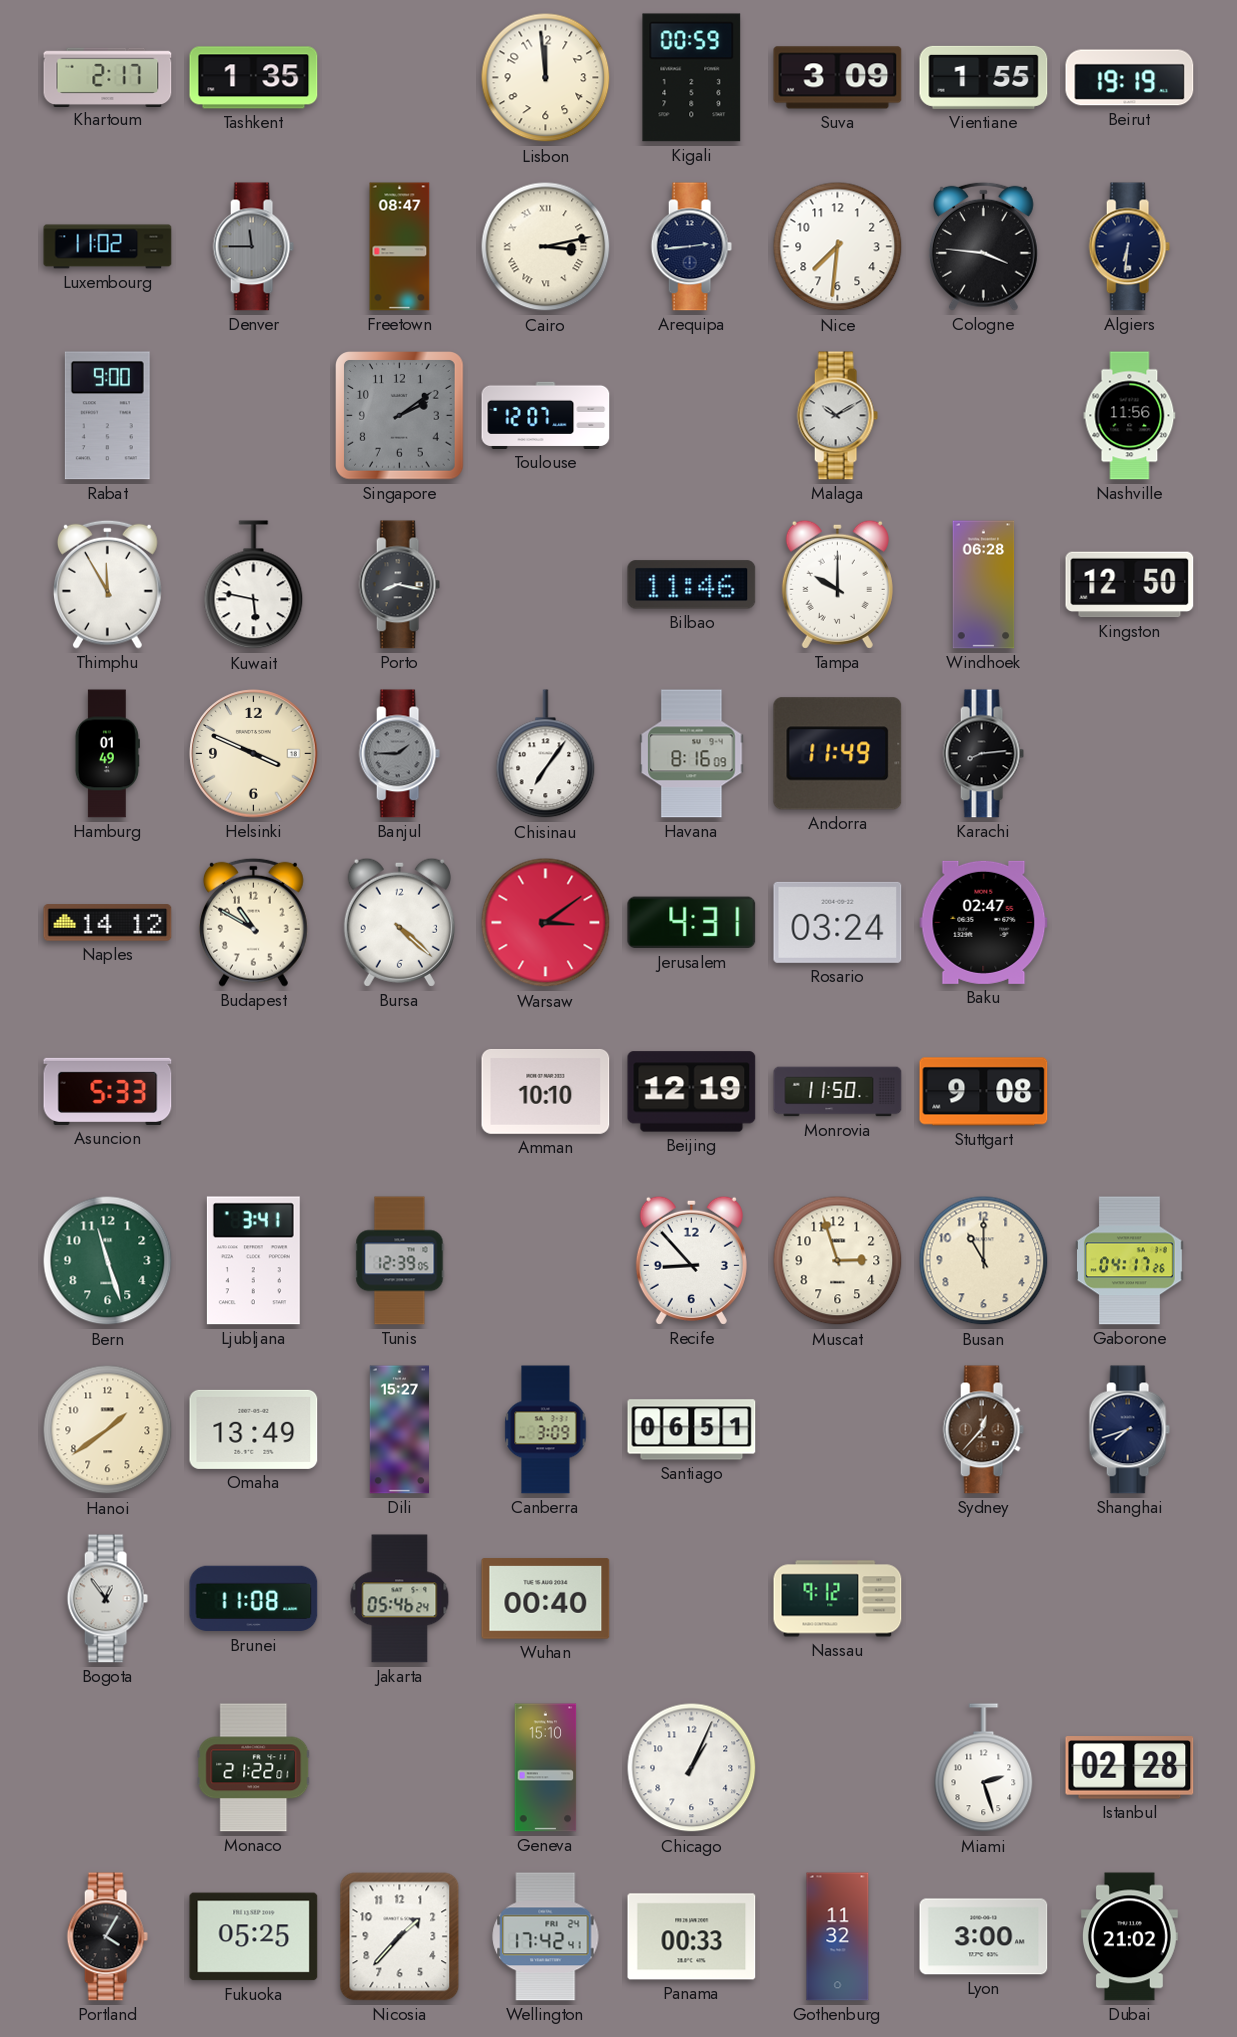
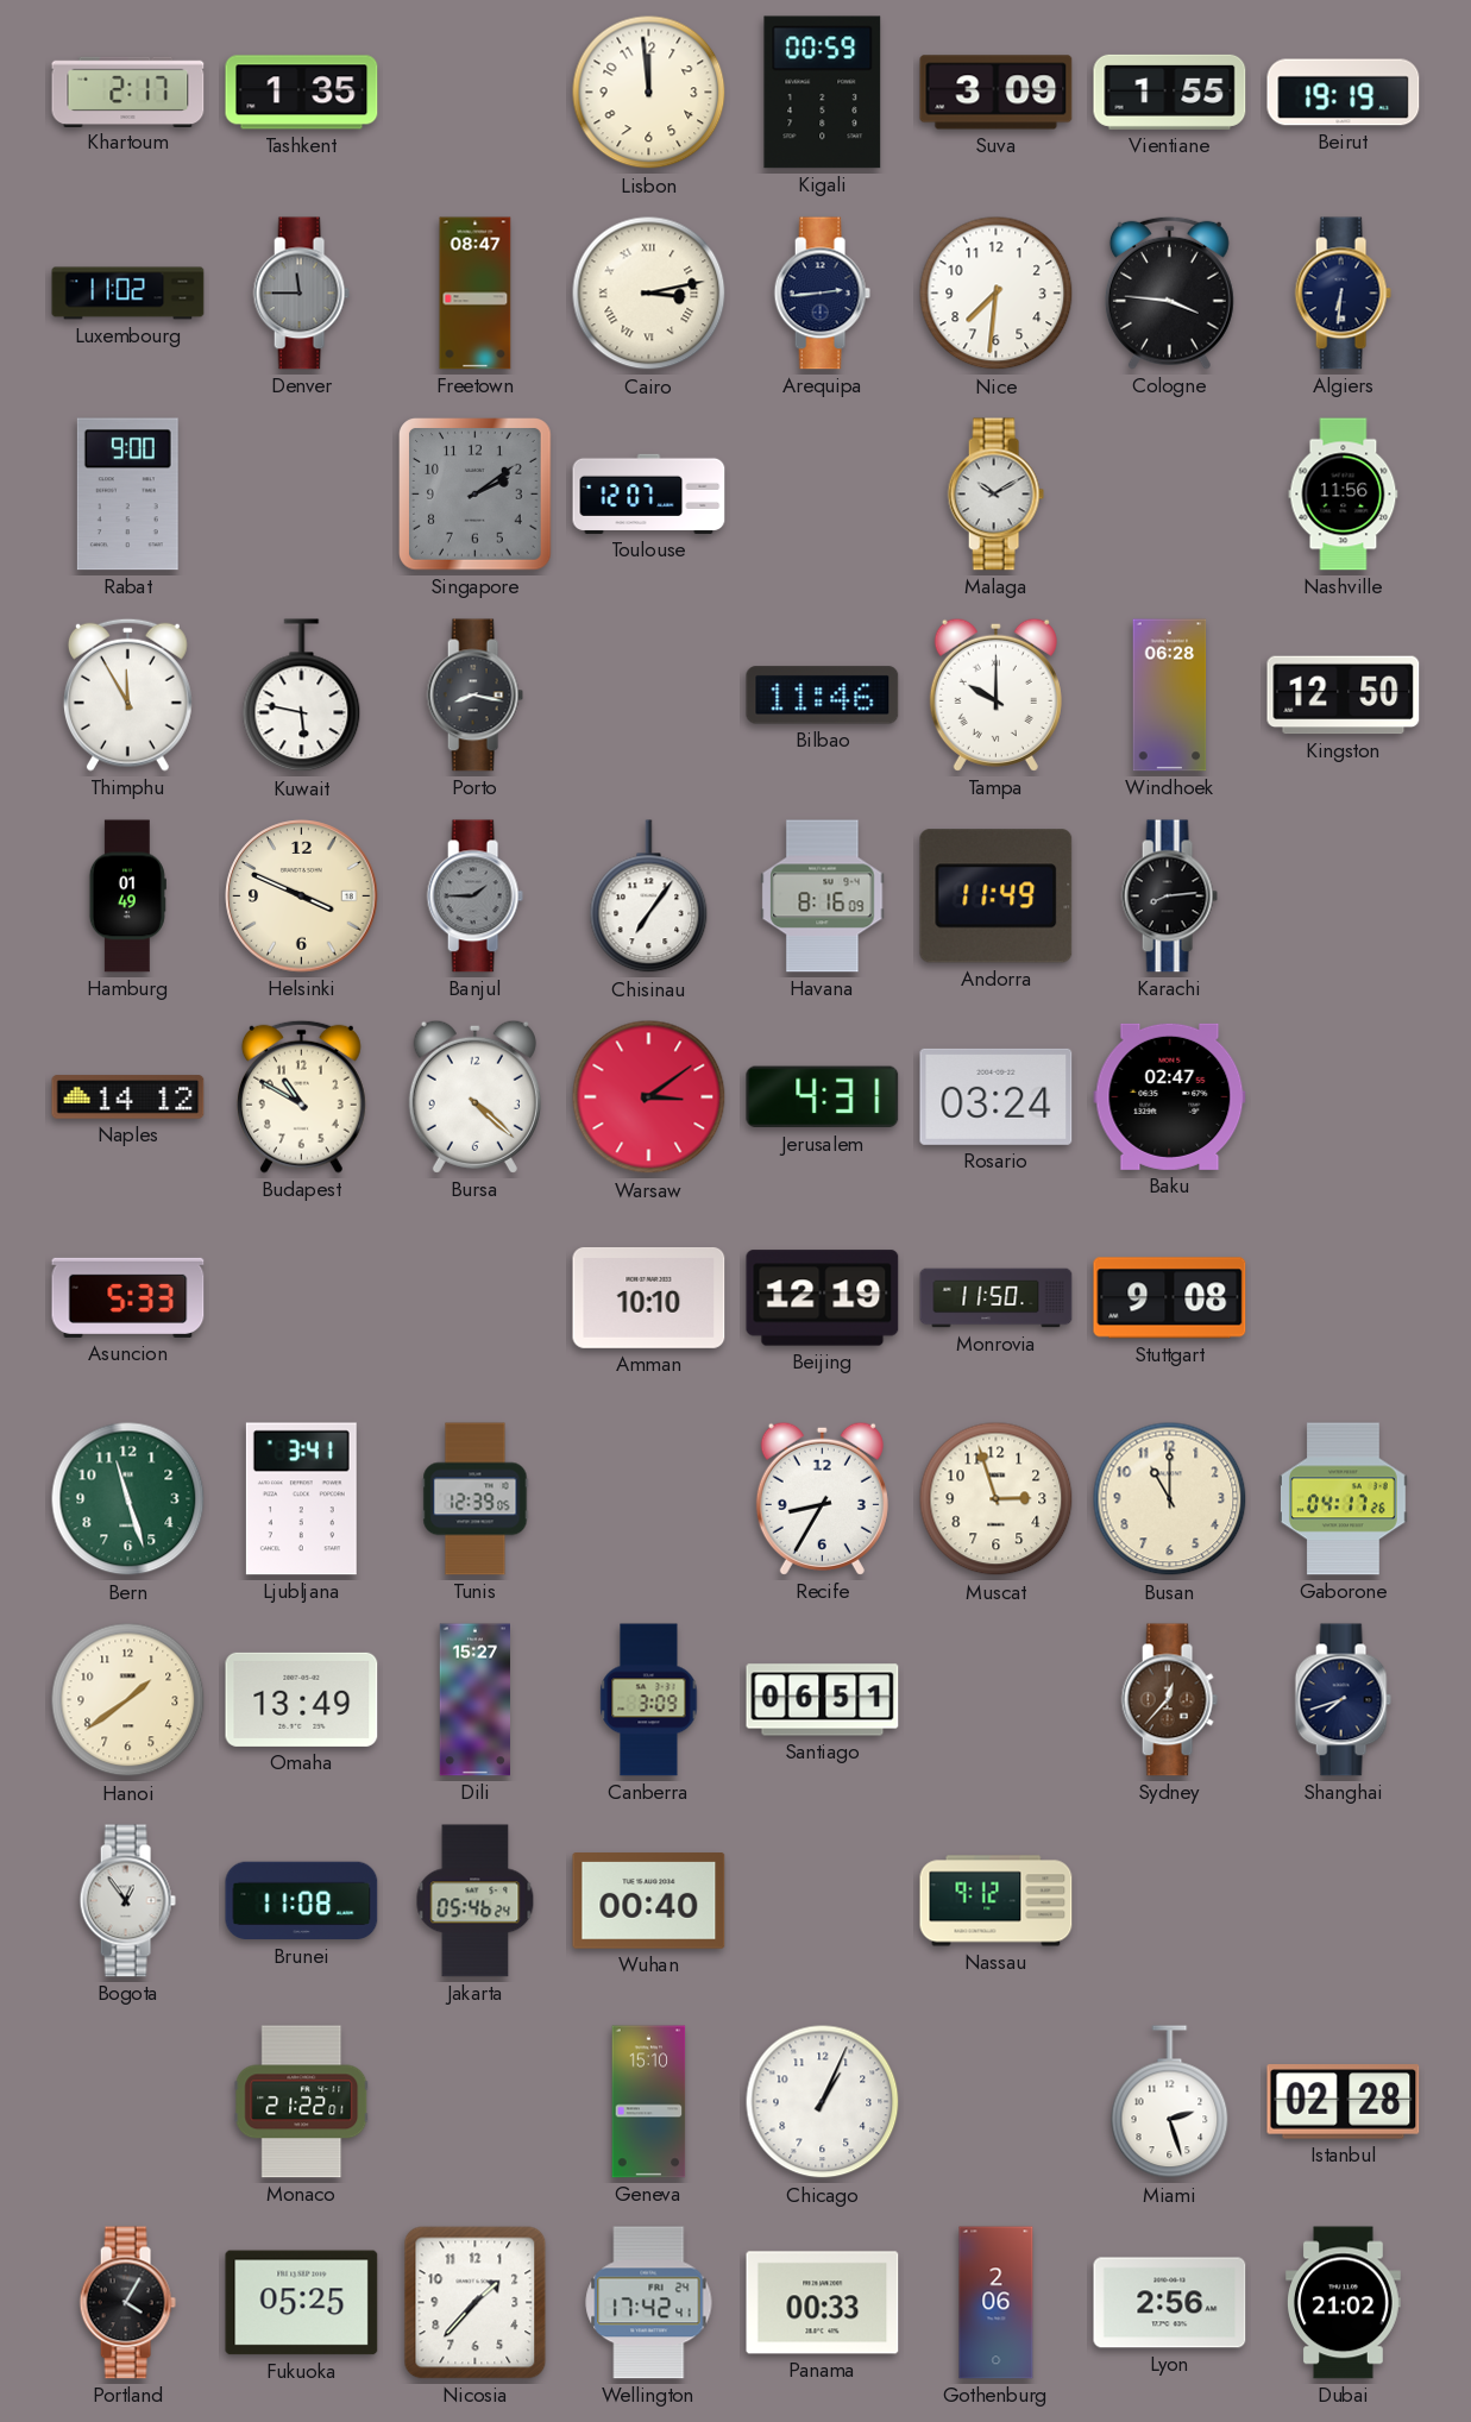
Recife: 8:53 -> 8:35 (822, 1498)
Gothenburg: 11:32 -> 2:06 (997, 2303)
Lyon: 3:00 -> 2:56 (1170, 2303)
